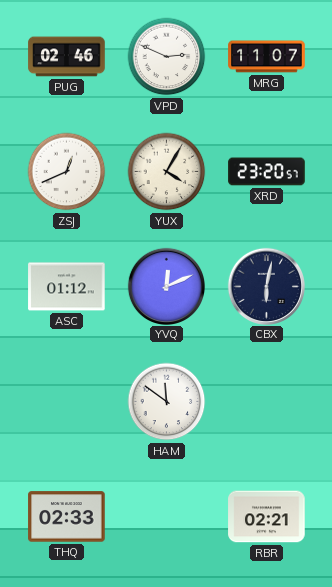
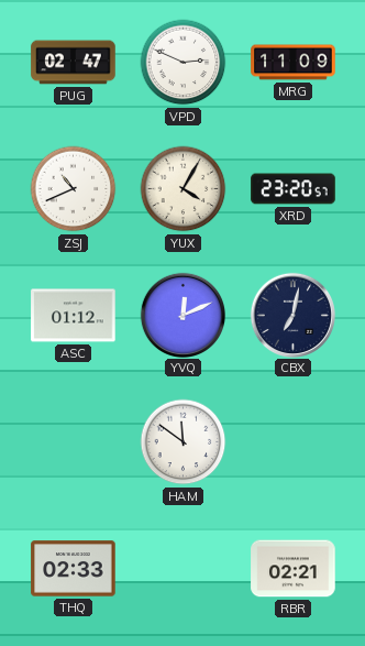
PUG: 02:46 -> 02:47 (74, 63)
MRG: 11:07 -> 11:09 (294, 63)
ZSJ: 12:41 -> 10:41 (74, 189)
CBX: 6:02 -> 7:02 (292, 315)
